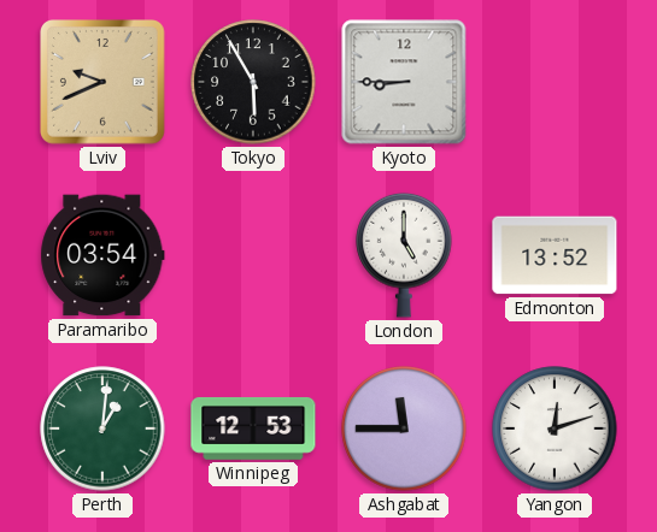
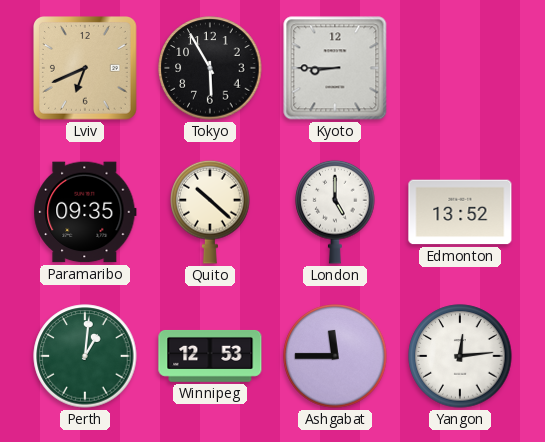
Lviv: 9:41 -> 6:41 (86, 69)
Paramaribo: 03:54 -> 09:35 (85, 212)
Quito: none -> 10:22 (210, 212)
Yangon: 12:12 -> 12:14 (460, 356)
